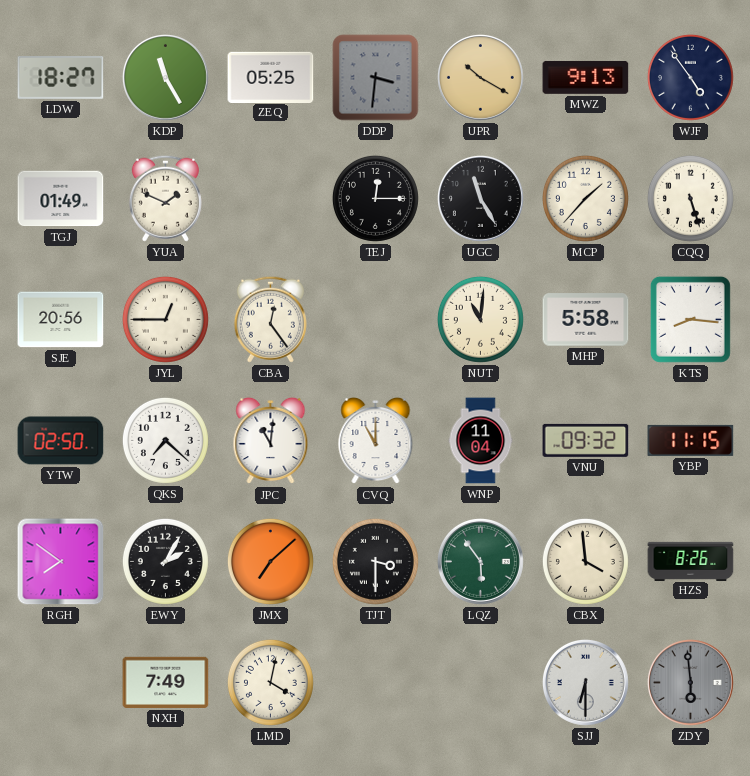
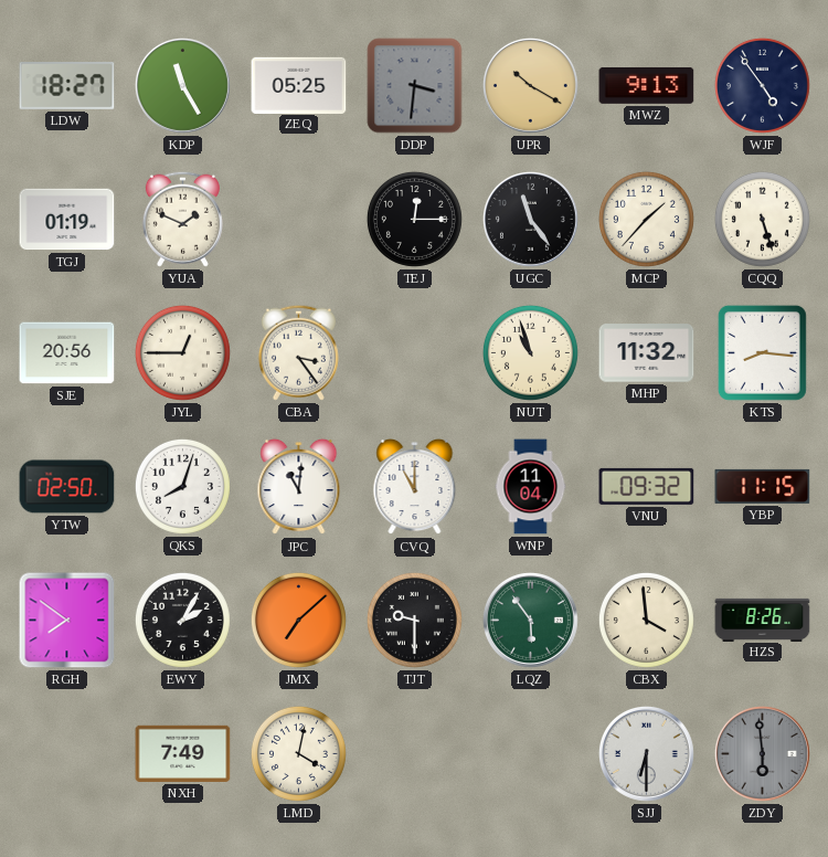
TGJ: 01:49 -> 01:19 (67, 220)
UGC: 11:25 -> 11:24 (530, 219)
CBA: 12:24 -> 3:24 (298, 352)
NUT: 11:01 -> 10:57 (530, 352)
MHP: 5:58 -> 11:32 (647, 353)
QKS: 7:22 -> 8:03 (182, 486)
TJT: 3:30 -> 9:30 (414, 620)
